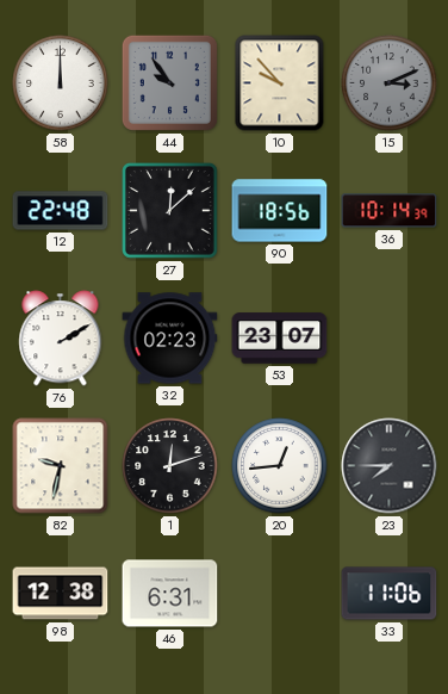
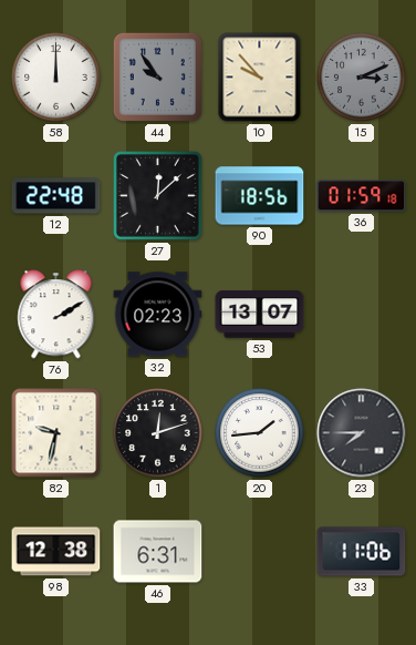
36: 10:14 -> 01:59 (362, 196)
53: 23:07 -> 13:07 (260, 315)
20: 12:44 -> 1:44 (260, 433)
